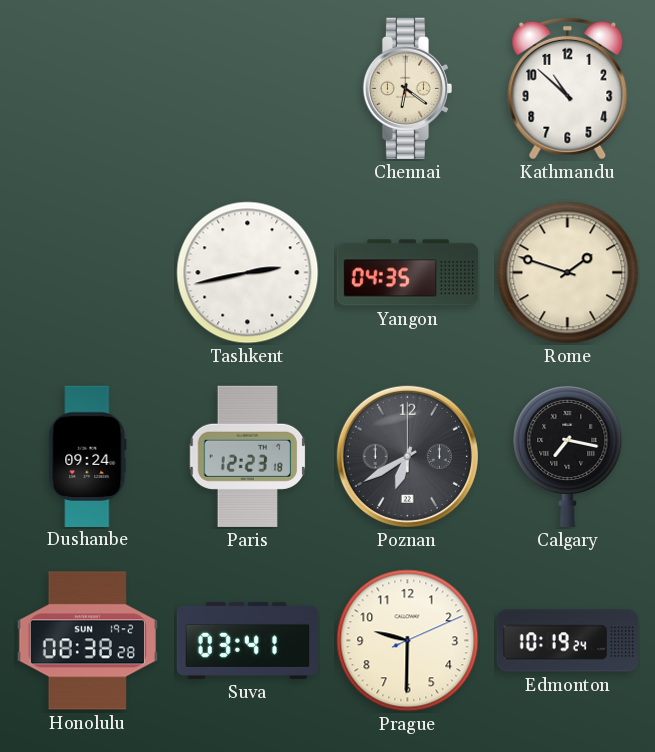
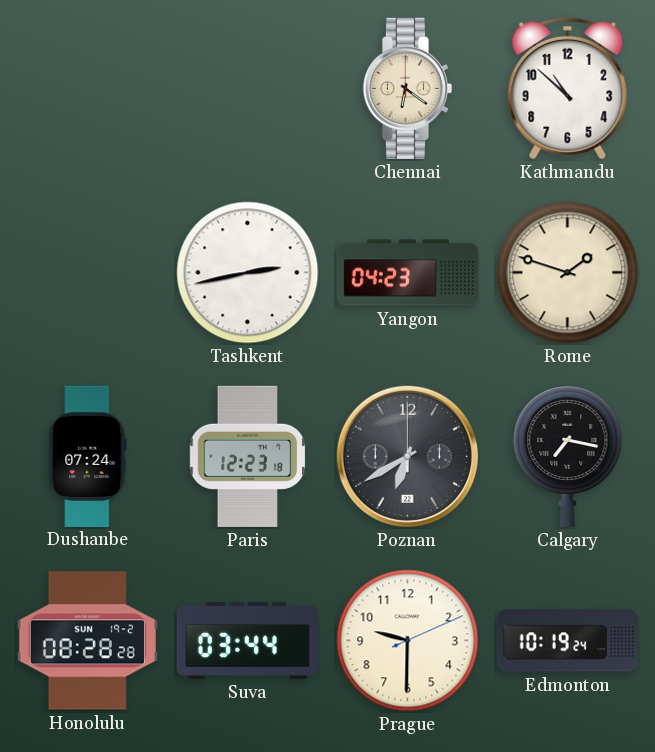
Yangon: 04:35 -> 04:23 (407, 273)
Dushanbe: 09:24 -> 07:24 (88, 456)
Honolulu: 08:38 -> 08:28 (87, 641)
Suva: 03:41 -> 03:44 (247, 640)
